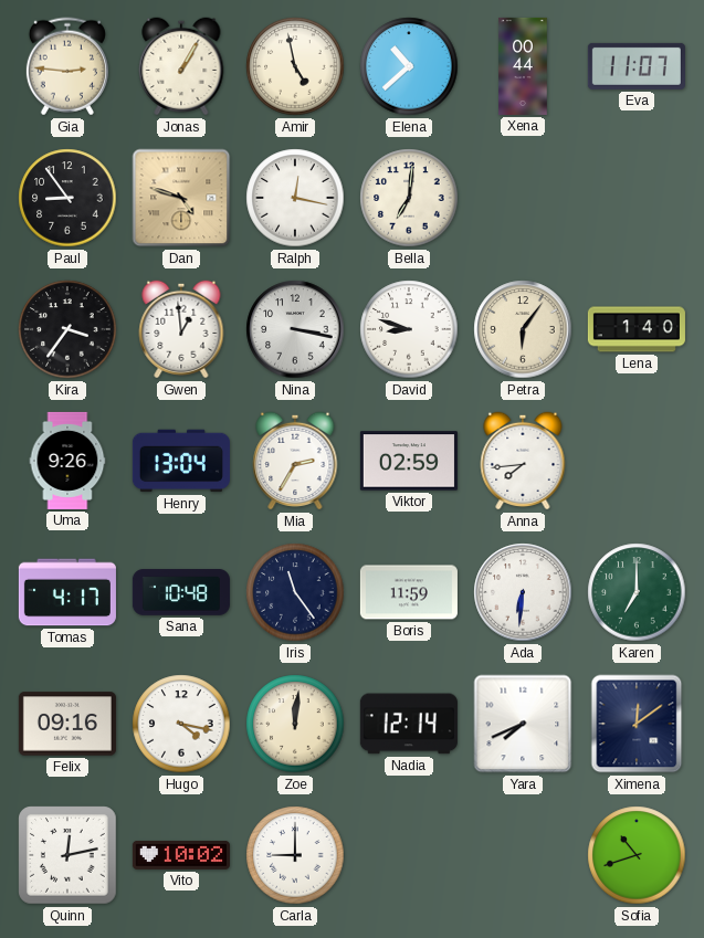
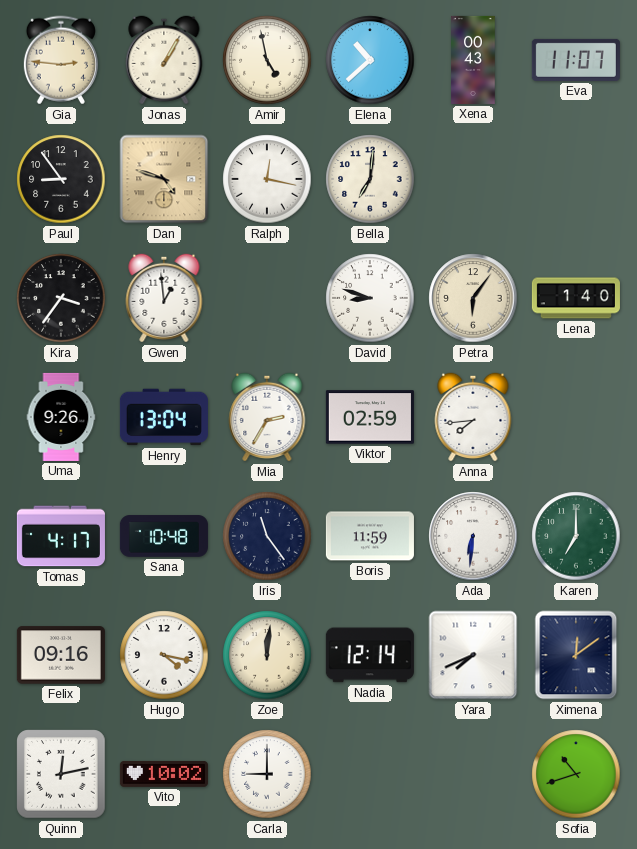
Xena: 00:44 -> 00:43 (473, 60)
Nina: 3:17 -> none (295, 329)
